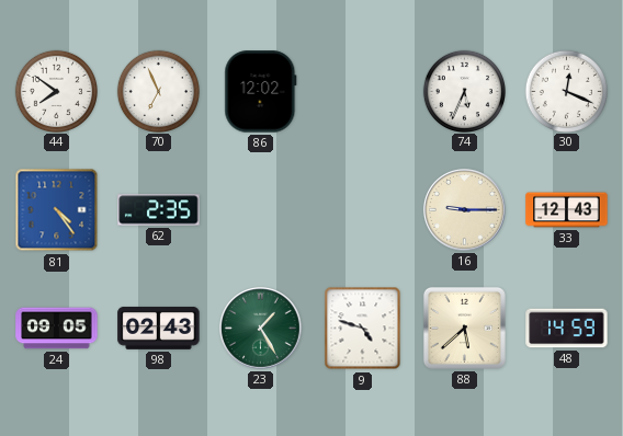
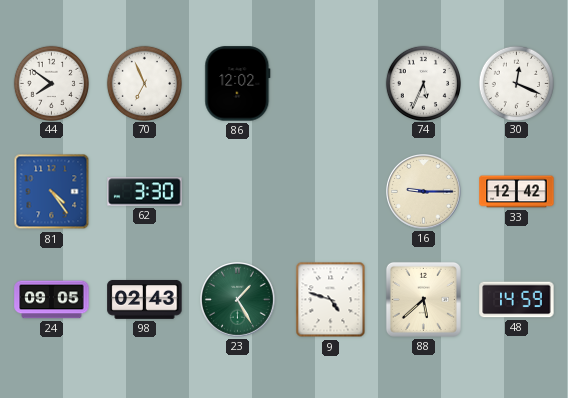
62: 2:35 -> 3:30 (145, 192)
33: 12:43 -> 12:42 (517, 192)
